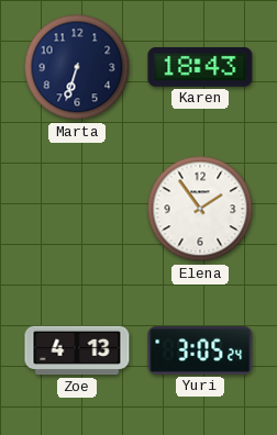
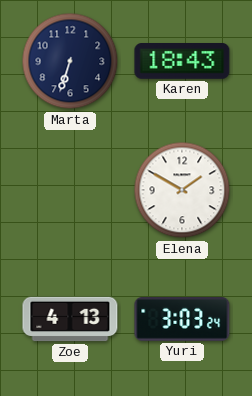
Elena: 1:54 -> 1:50 (182, 190)
Yuri: 3:05 -> 3:03 (182, 320)
